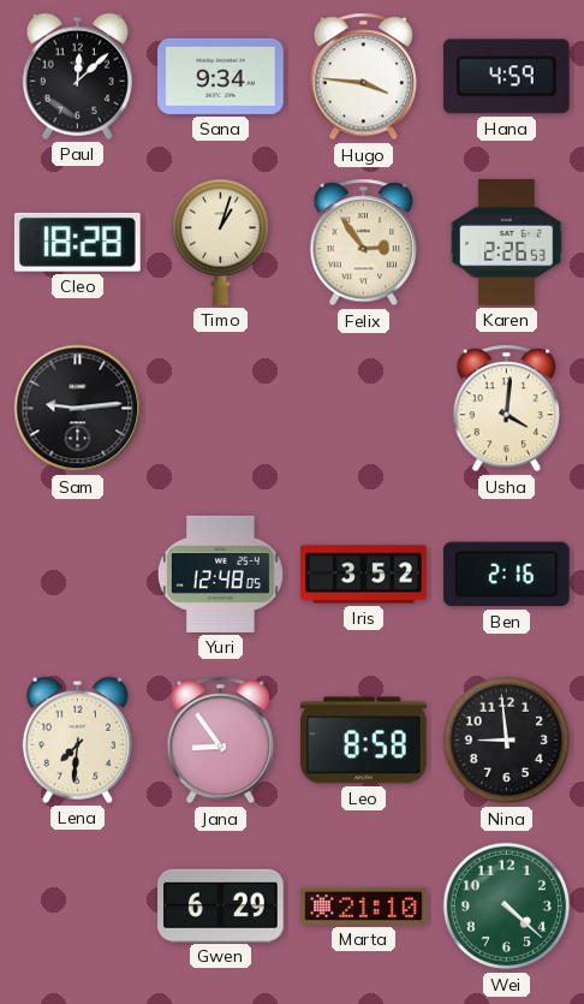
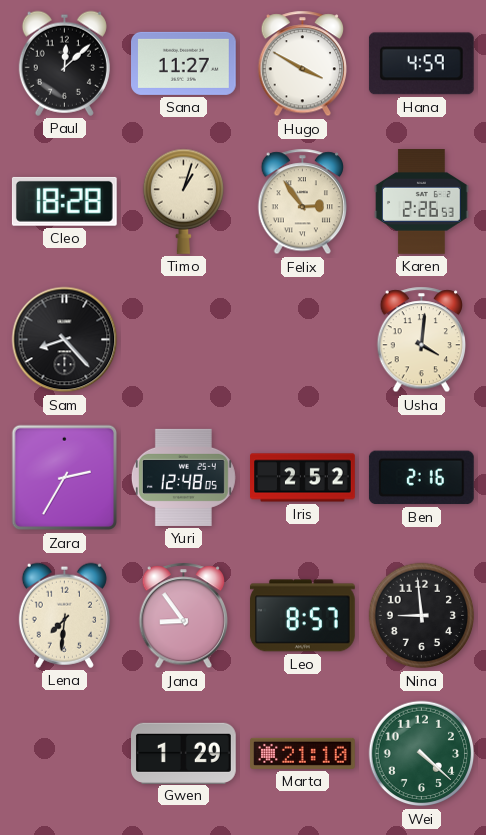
Sana: 9:34 -> 11:27 (184, 63)
Hugo: 3:46 -> 3:50 (303, 64)
Sam: 9:14 -> 8:23 (65, 340)
Zara: none -> 2:35 (65, 478)
Iris: 3:52 -> 2:52 (303, 478)
Leo: 8:58 -> 8:57 (302, 616)
Gwen: 6:29 -> 1:29 (184, 753)
